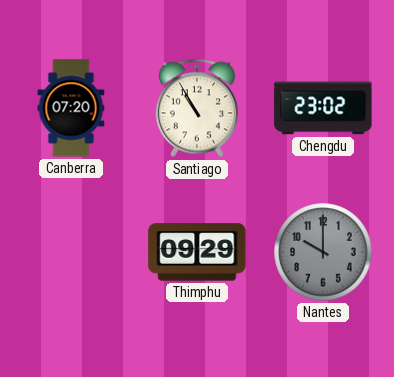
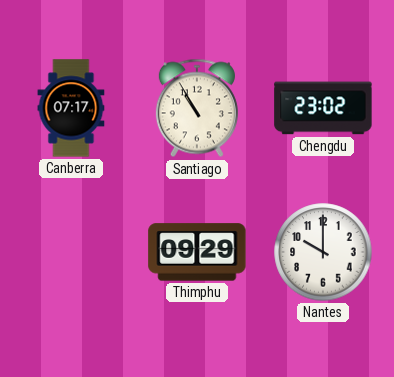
Canberra: 07:20 -> 07:17 (71, 108)
Nantes dial: grey -> white (323, 252)
